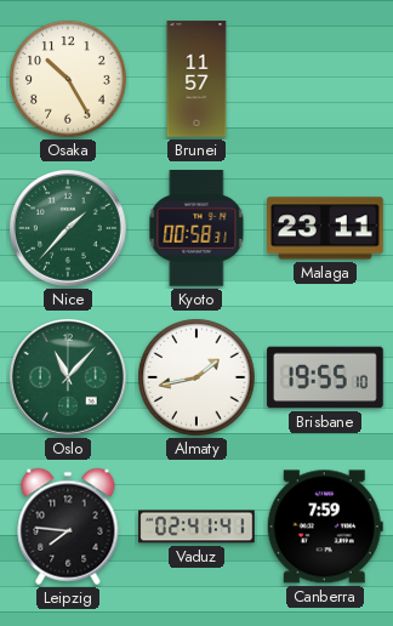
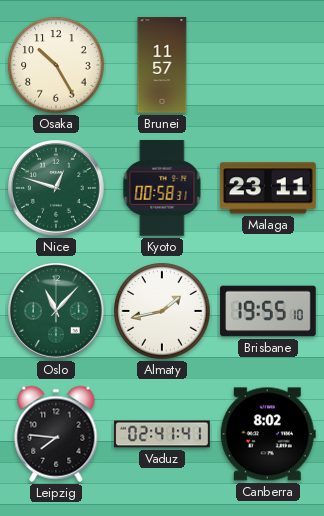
Nice: 1:37 -> 12:48 (57, 189)
Canberra: 7:59 -> 8:02 (268, 434)
